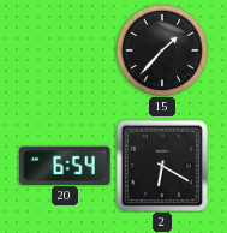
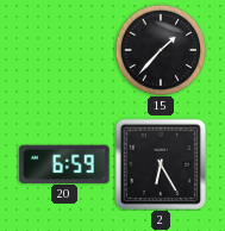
20: 6:54 -> 6:59 (64, 163)
2: 6:20 -> 6:25 (161, 164)
